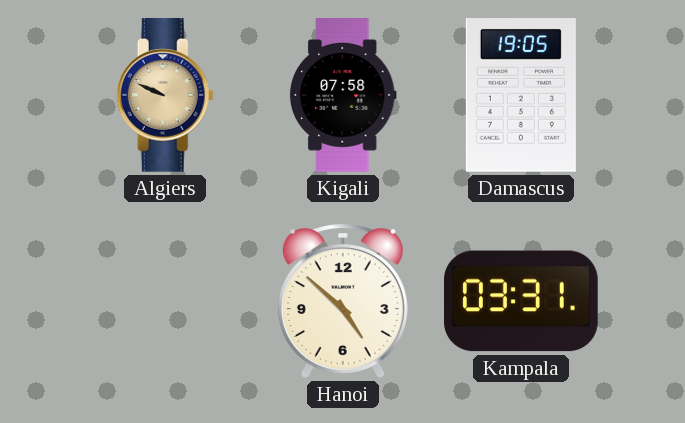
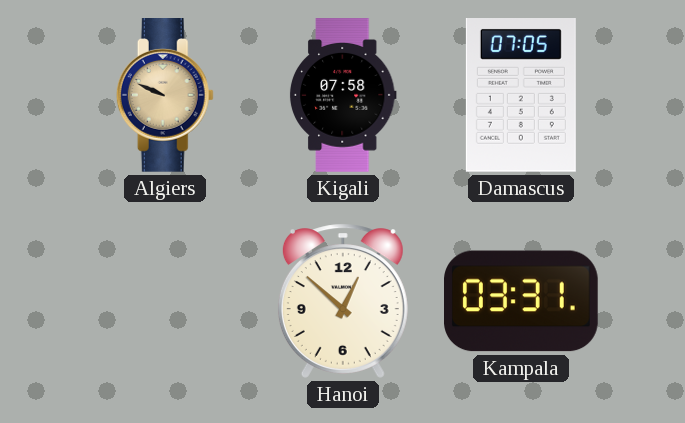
Damascus: 19:05 -> 07:05 (521, 96)
Hanoi: 4:52 -> 12:52 (343, 301)
